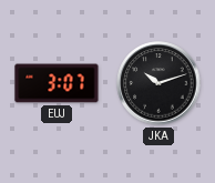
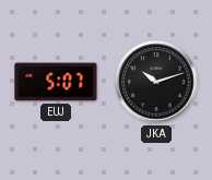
EUJ: 3:07 -> 5:07 (56, 82)
